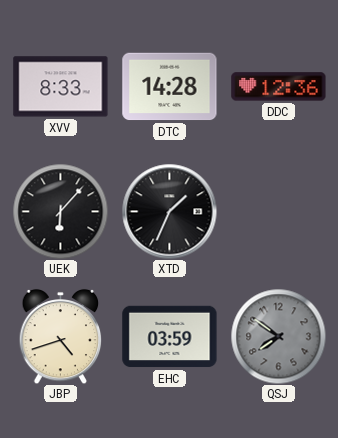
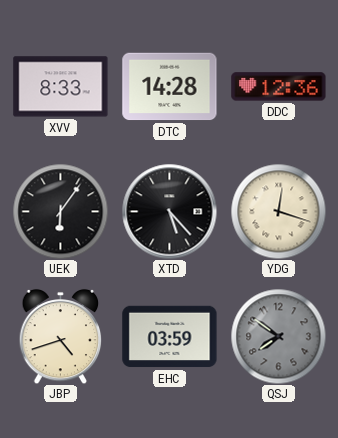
UEK: 6:07 -> 6:06 (60, 211)
XTD: 1:34 -> 5:23 (169, 211)
YDG: none -> 12:18 (278, 211)
